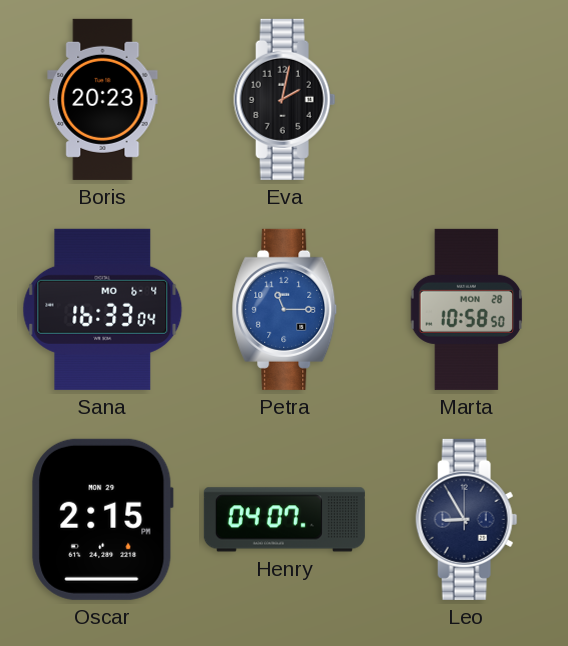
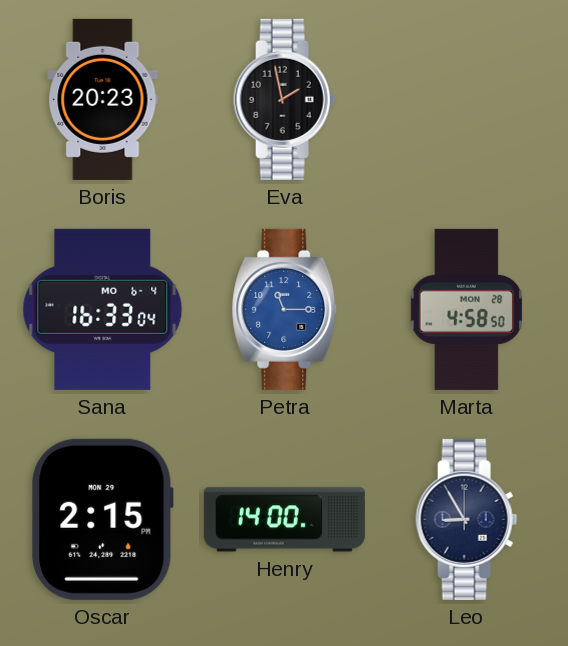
Eva: 2:02 -> 1:58 (285, 99)
Marta: 10:58 -> 4:58 (467, 309)
Henry: 04:07 -> 14:00 (284, 520)
